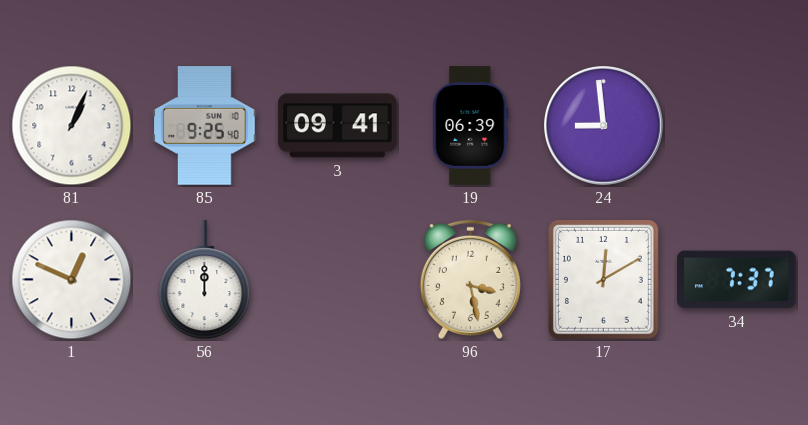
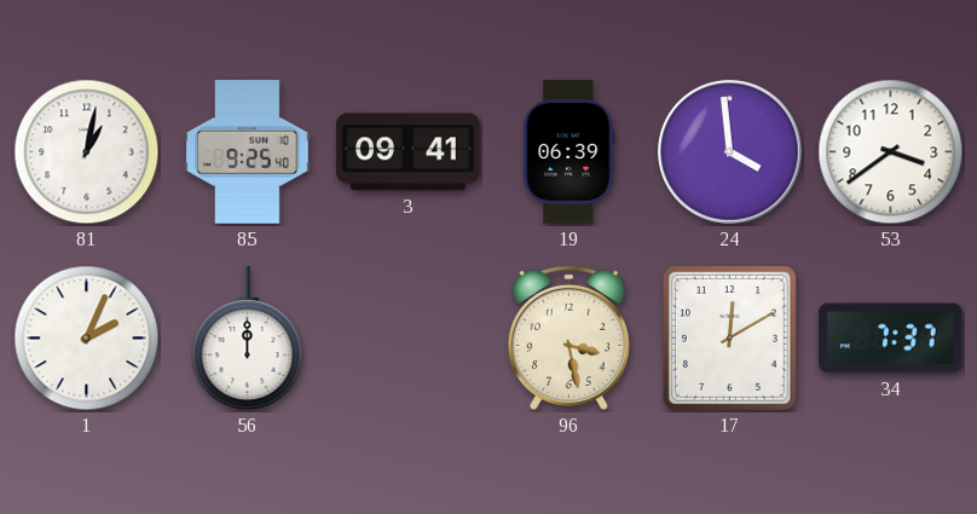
81: 1:04 -> 1:02 (87, 152)
24: 8:59 -> 3:59 (730, 152)
53: none -> 3:39 (891, 152)
1: 12:49 -> 2:04 (87, 339)
